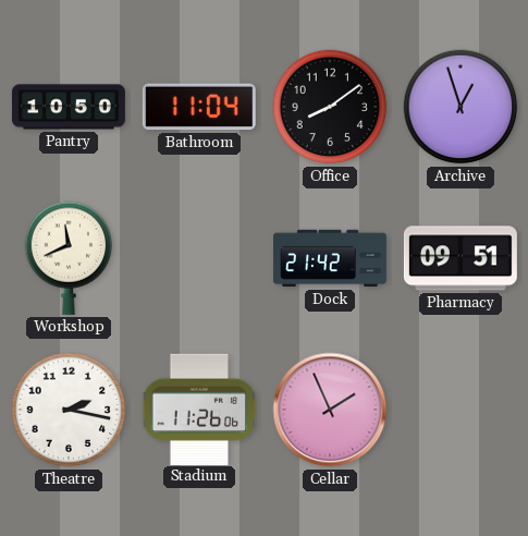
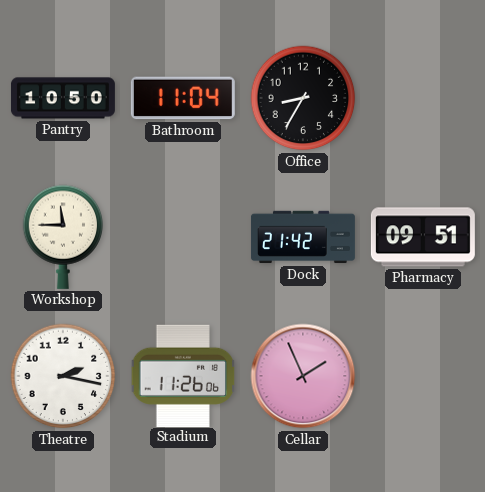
Office: 8:09 -> 8:35 (303, 98)
Archive: 12:57 -> none (461, 107)
Workshop: 11:41 -> 11:45 (63, 237)
